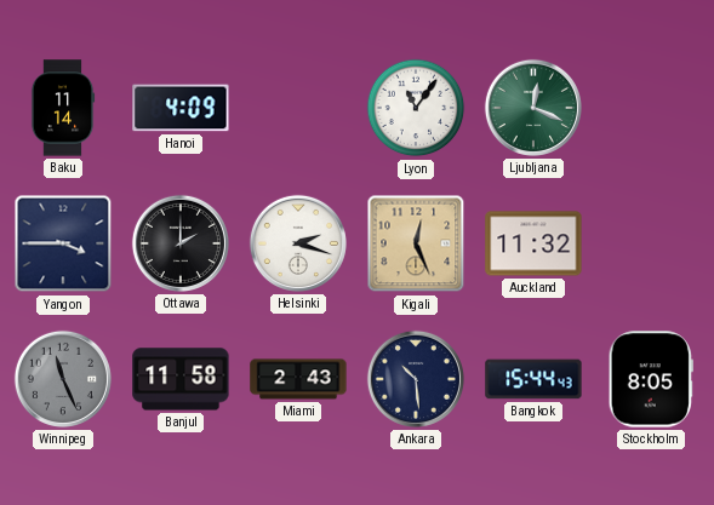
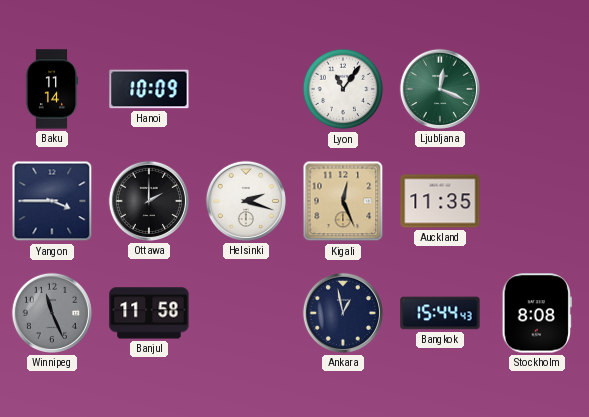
Hanoi: 4:09 -> 10:09 (149, 89)
Auckland: 11:32 -> 11:35 (440, 201)
Miami: 2:43 -> none (298, 379)
Ankara: 10:29 -> 12:58 (343, 313)
Stockholm: 8:05 -> 8:08 (537, 313)
